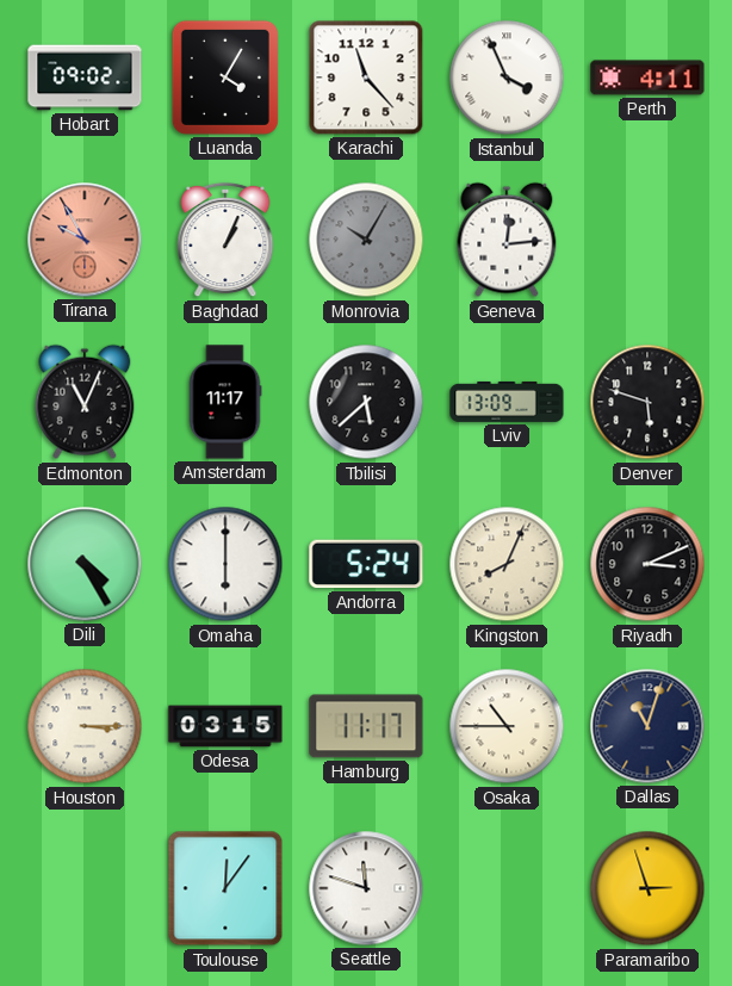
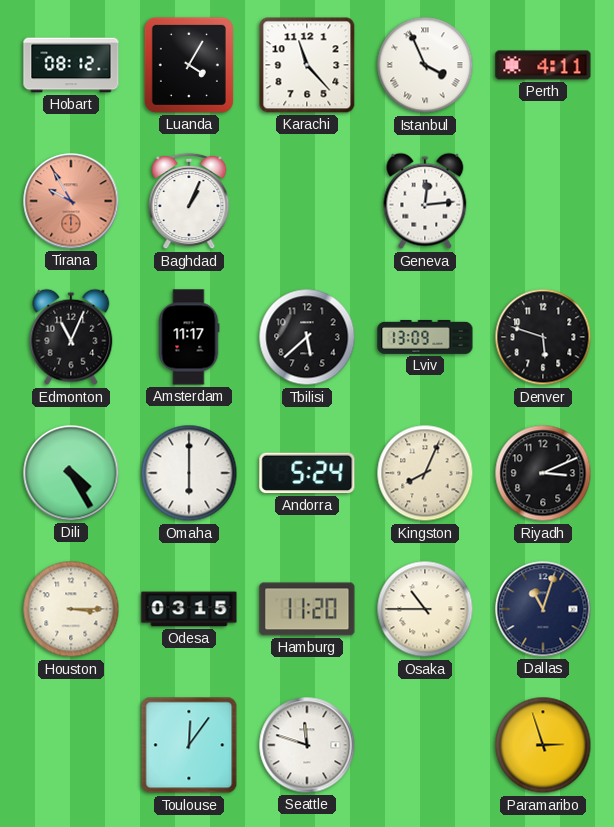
Hobart: 09:02 -> 08:12 (71, 65)
Monrovia: 10:05 -> none (366, 240)
Hamburg: 11:17 -> 11:20 (307, 609)
